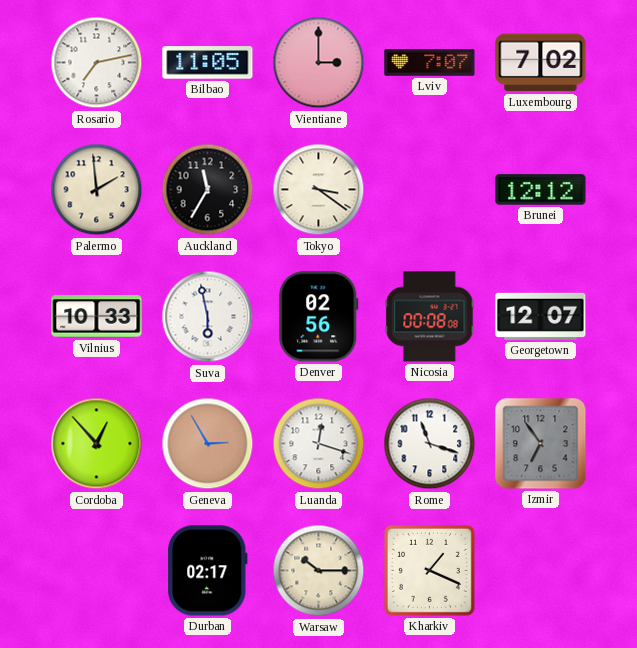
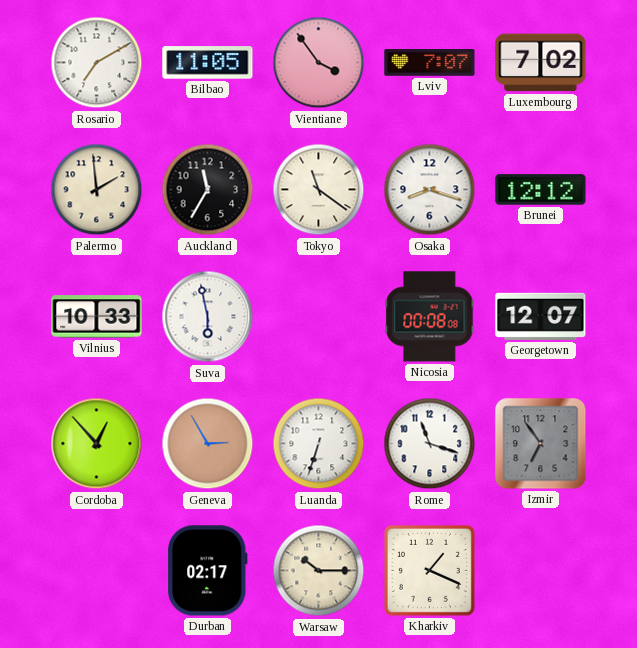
Rosario: 7:13 -> 7:10 (97, 63)
Vientiane: 3:00 -> 3:54 (319, 63)
Tokyo: 3:21 -> 11:21 (319, 190)
Osaka: none -> 8:18 (430, 190)
Denver: 02:56 -> none (319, 317)
Luanda: 12:18 -> 6:33 (319, 444)
